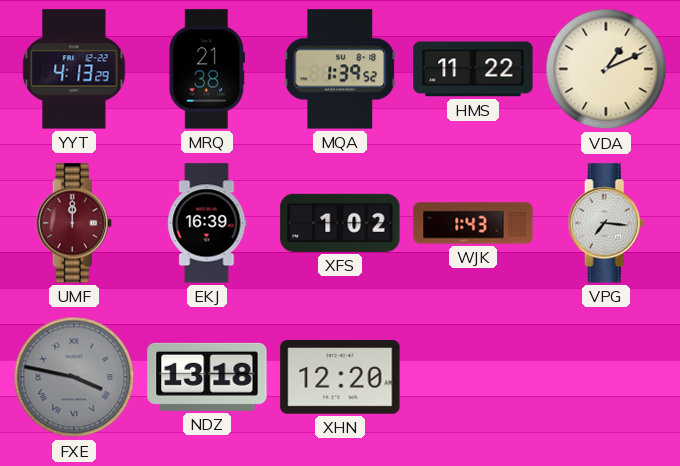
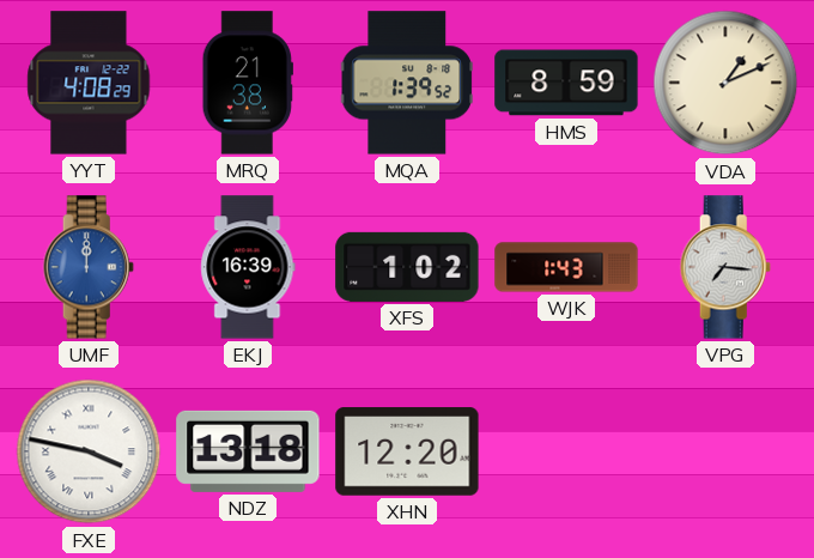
YYT: 4:13 -> 4:08 (89, 83)
HMS: 11:22 -> 8:59 (566, 83)
UMF dial: burgundy -> blue (89, 267)
FXE dial: grey -> white (89, 451)
